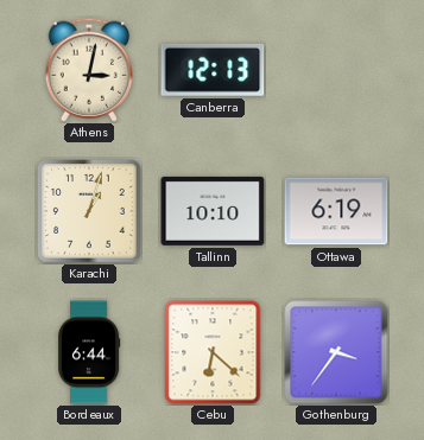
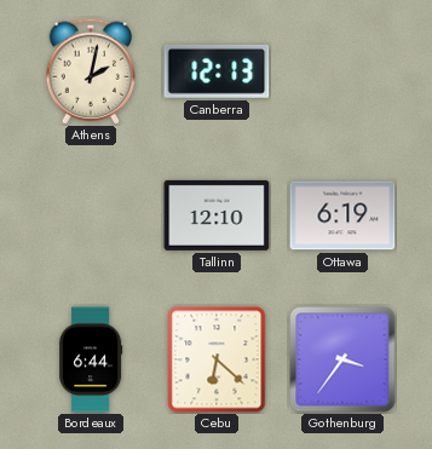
Athens: 3:02 -> 2:02 (91, 71)
Karachi: 1:03 -> none (89, 211)
Tallinn: 10:10 -> 12:10 (217, 215)
